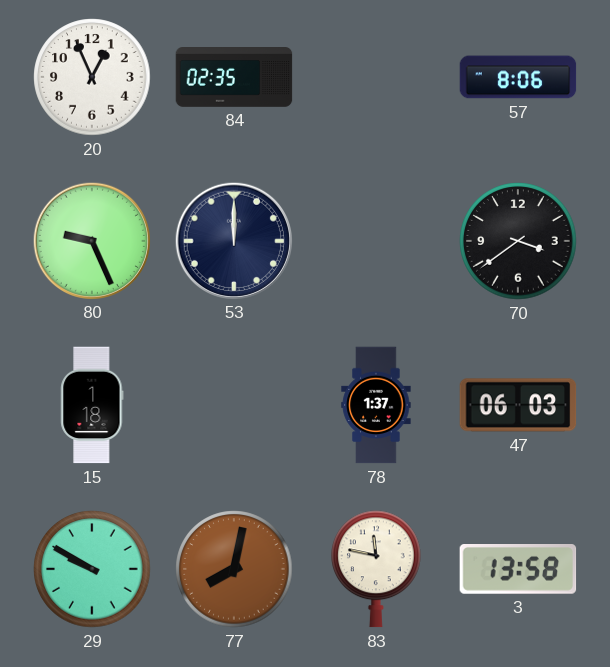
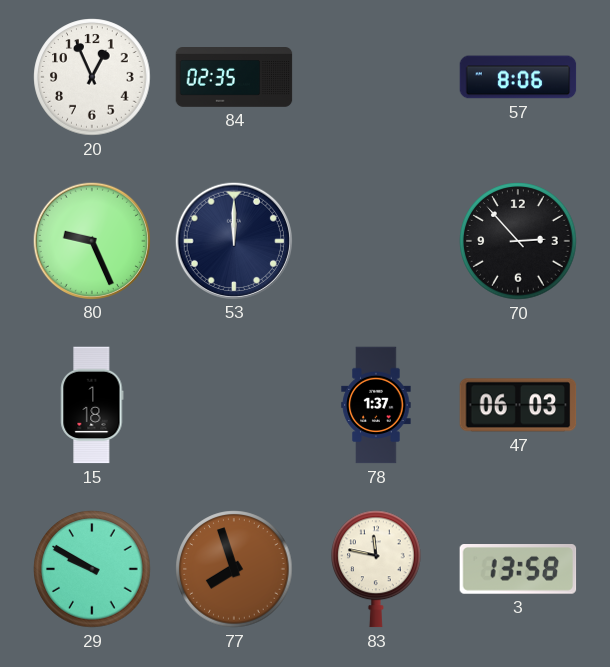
70: 3:39 -> 2:53 (518, 241)
77: 8:02 -> 7:57 (234, 569)
